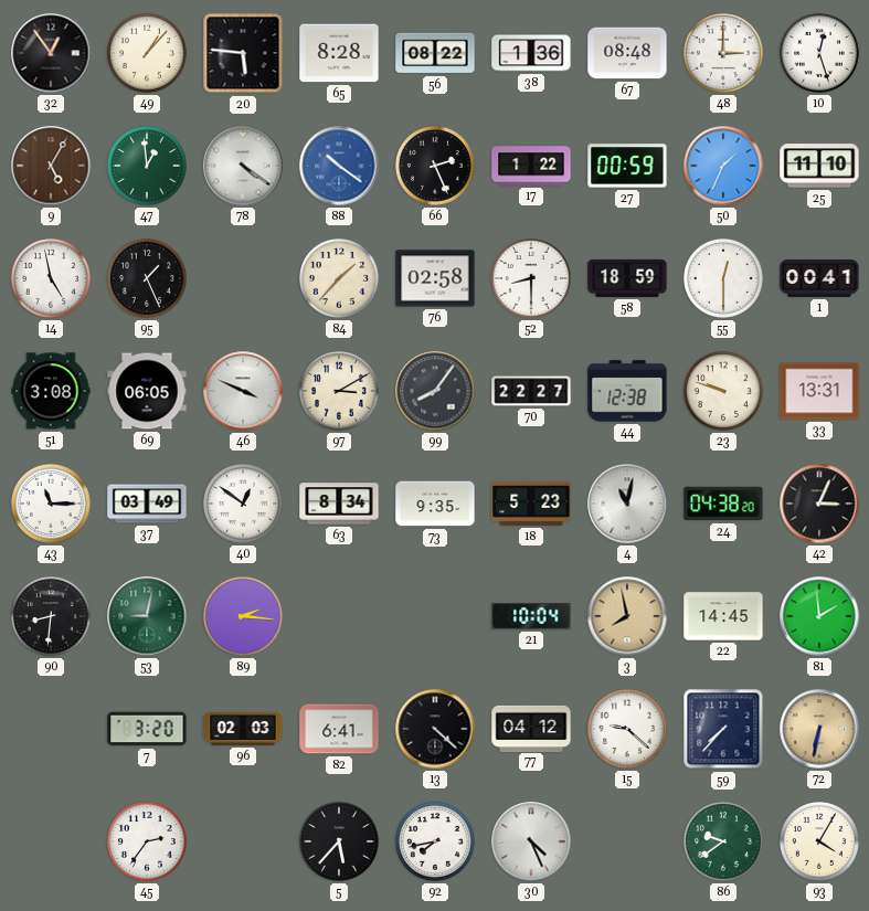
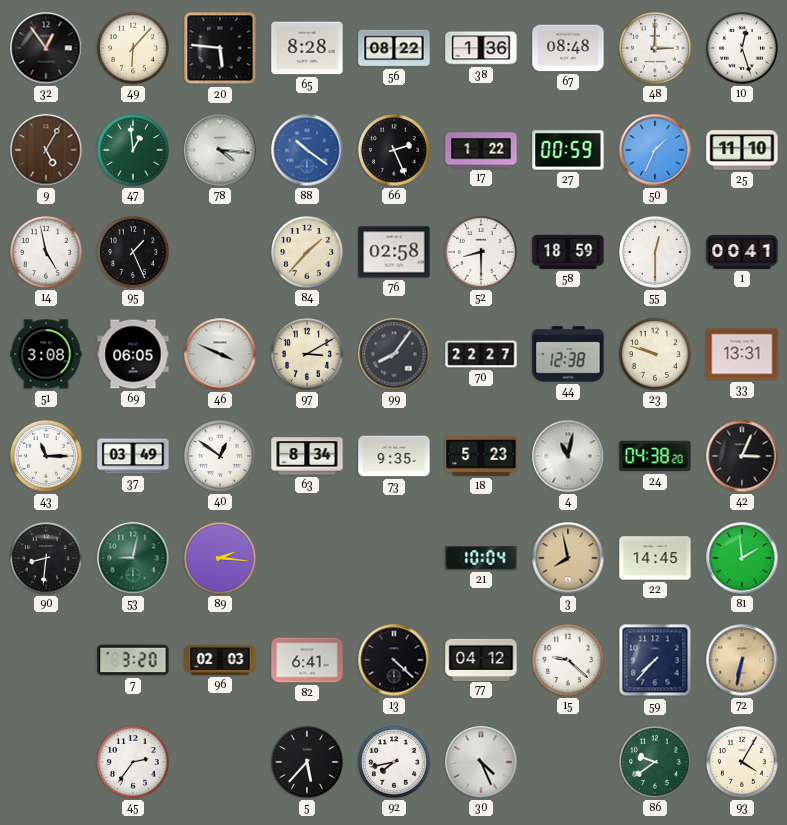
49: 1:07 -> 6:07 (134, 49)
78: 4:21 -> 4:16 (220, 150)
